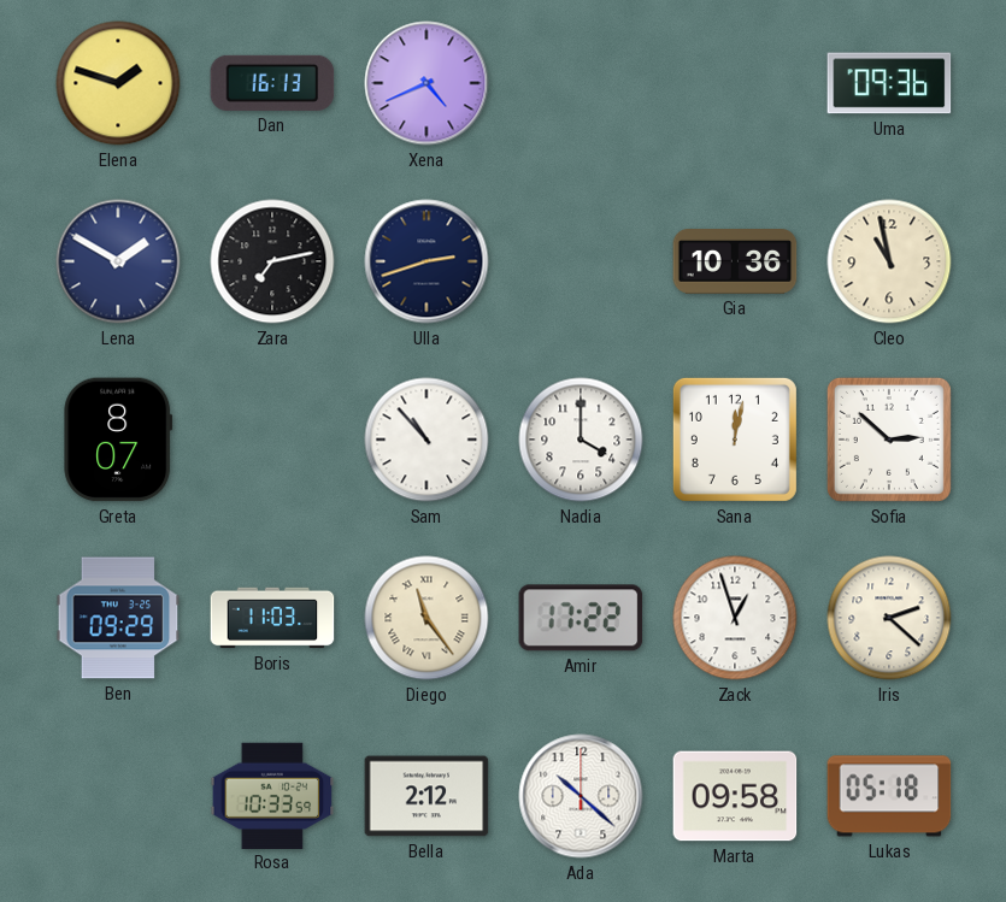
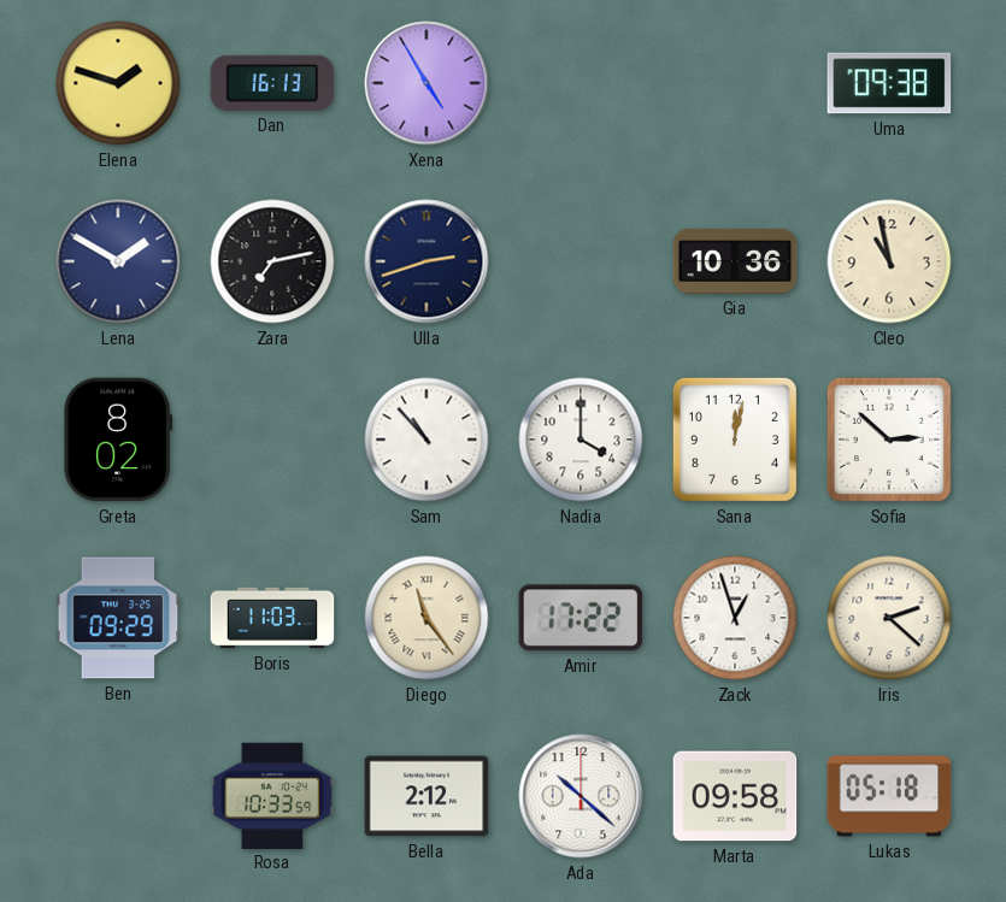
Xena: 4:41 -> 4:55 (426, 83)
Uma: 09:36 -> 09:38 (889, 83)
Greta: 8:07 -> 8:02 (118, 440)
